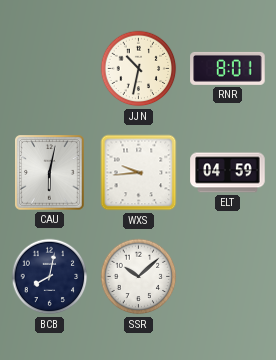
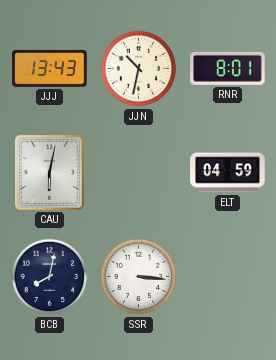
JJJ: none -> 13:43 (50, 68)
WXS: 9:44 -> none (139, 173)
SSR: 10:08 -> 3:16 (139, 277)
